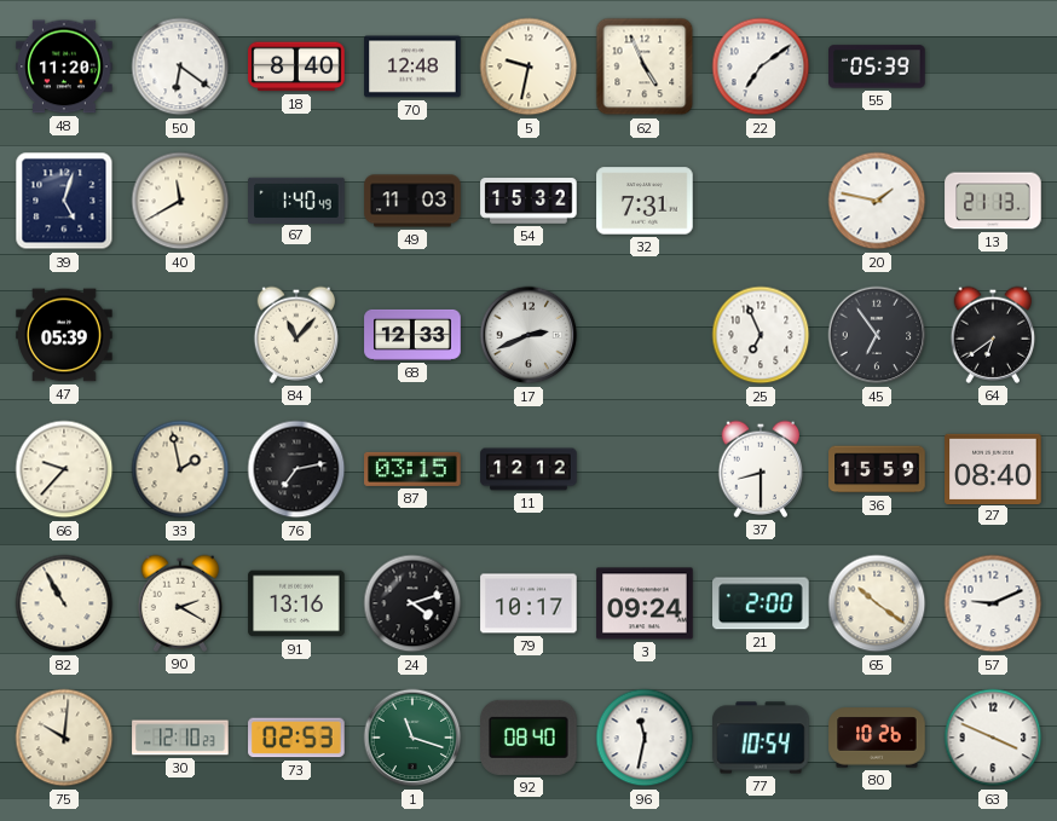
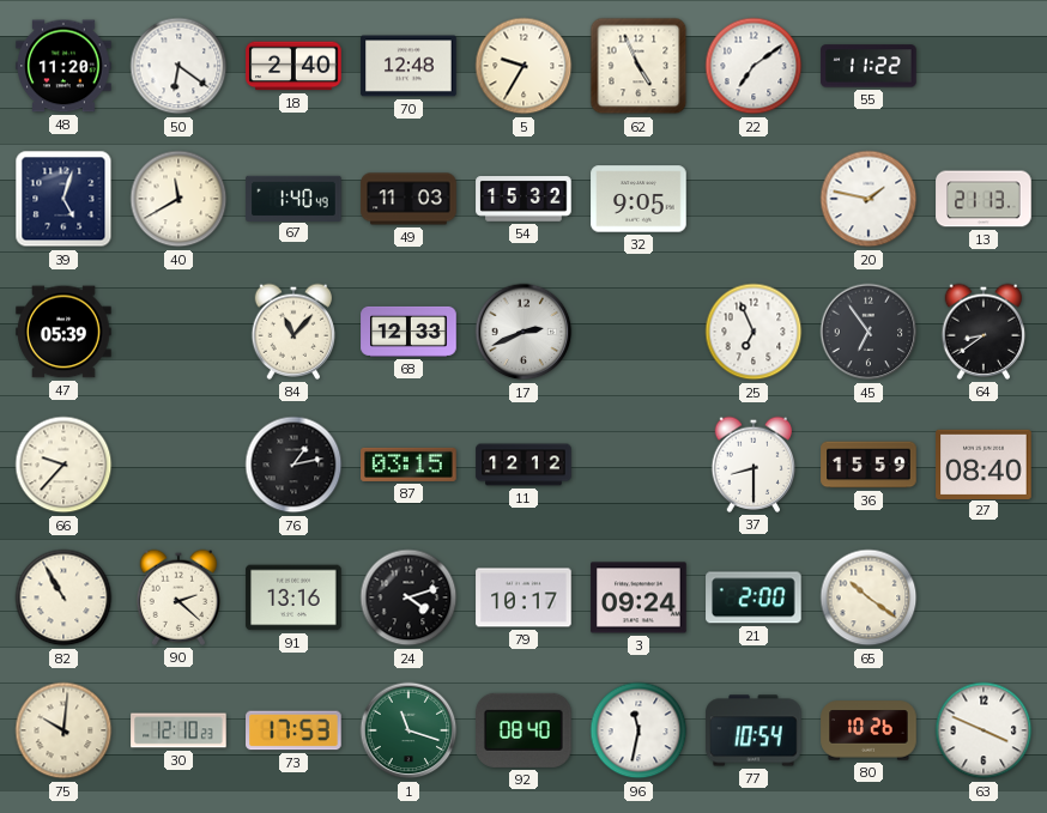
18: 8:40 -> 2:40 (293, 66)
5: 9:32 -> 9:35 (523, 66)
55: 05:39 -> 11:22 (869, 66)
32: 7:31 -> 9:05 (639, 199)
64: 6:39 -> 8:39 (984, 332)
33: 1:58 -> none (180, 469)
76: 7:13 -> 1:13 (293, 465)
90: 2:20 -> 2:22 (178, 597)
57: 9:11 -> none (993, 603)
73: 02:53 -> 17:53 (293, 730)
